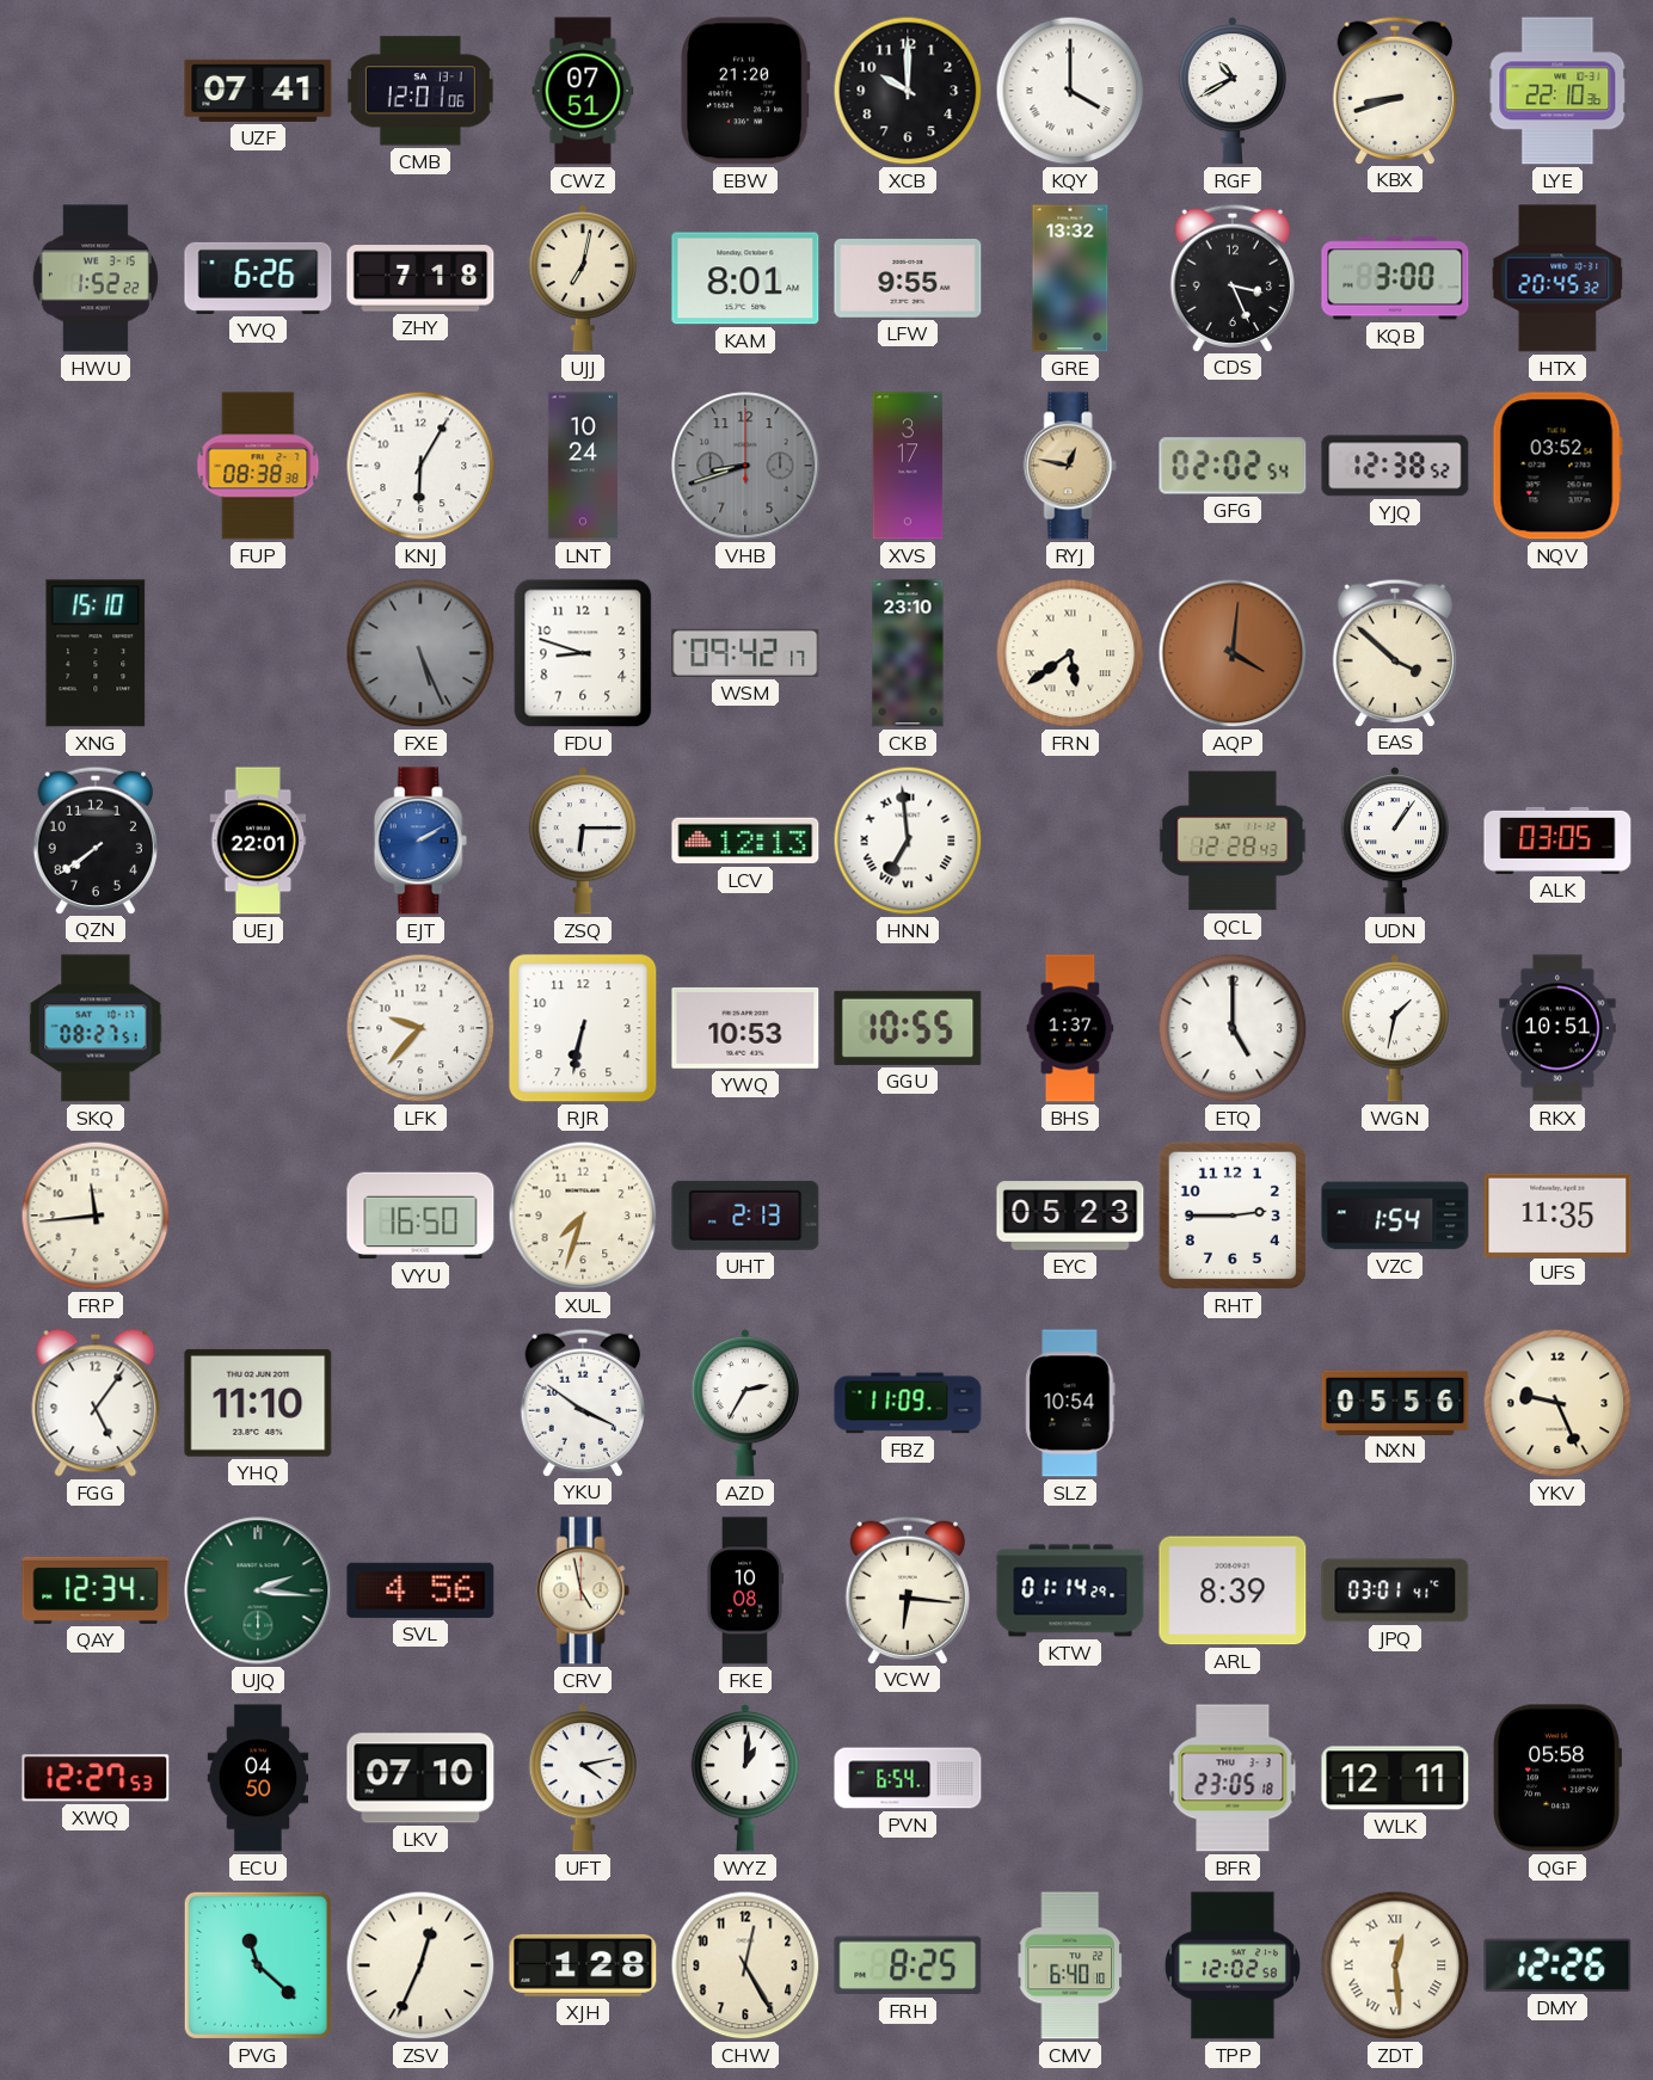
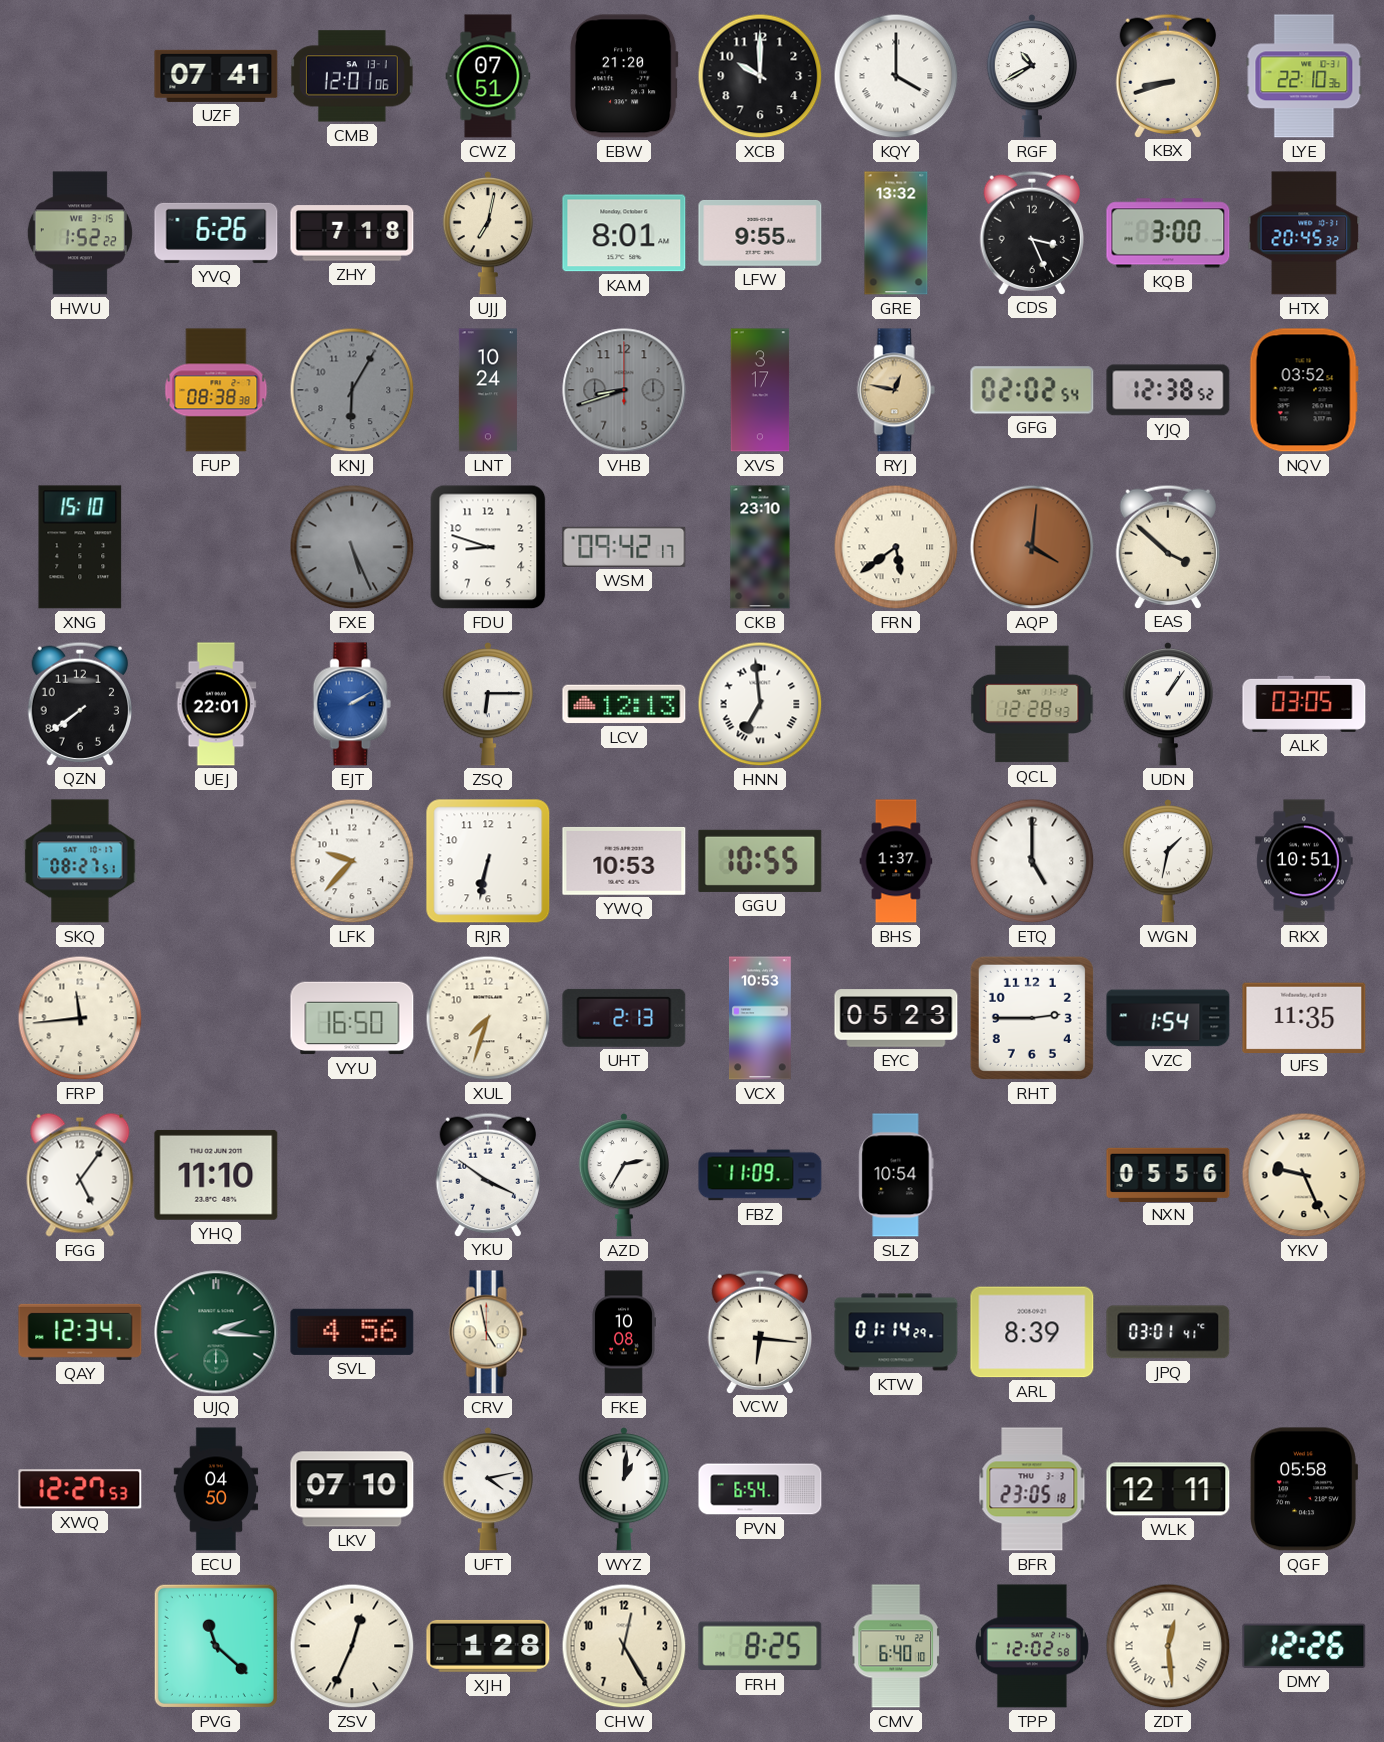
KNJ dial: white -> grey (352, 390)
VCX: none -> 10:53 (760, 1018)
